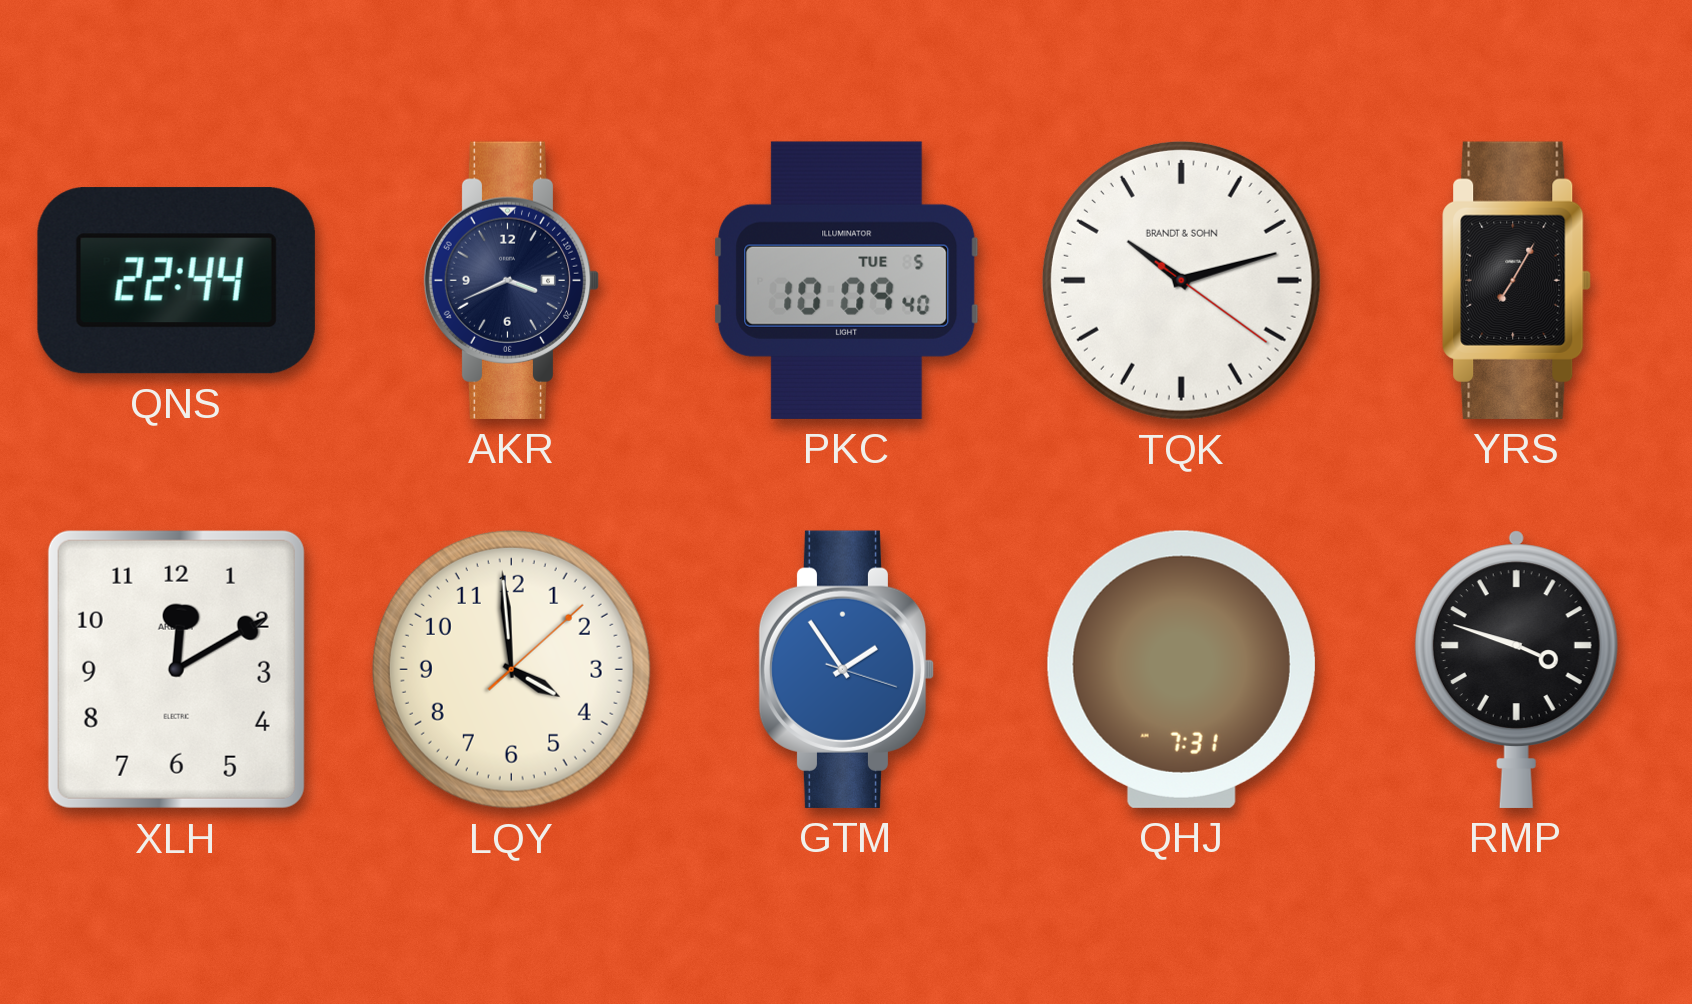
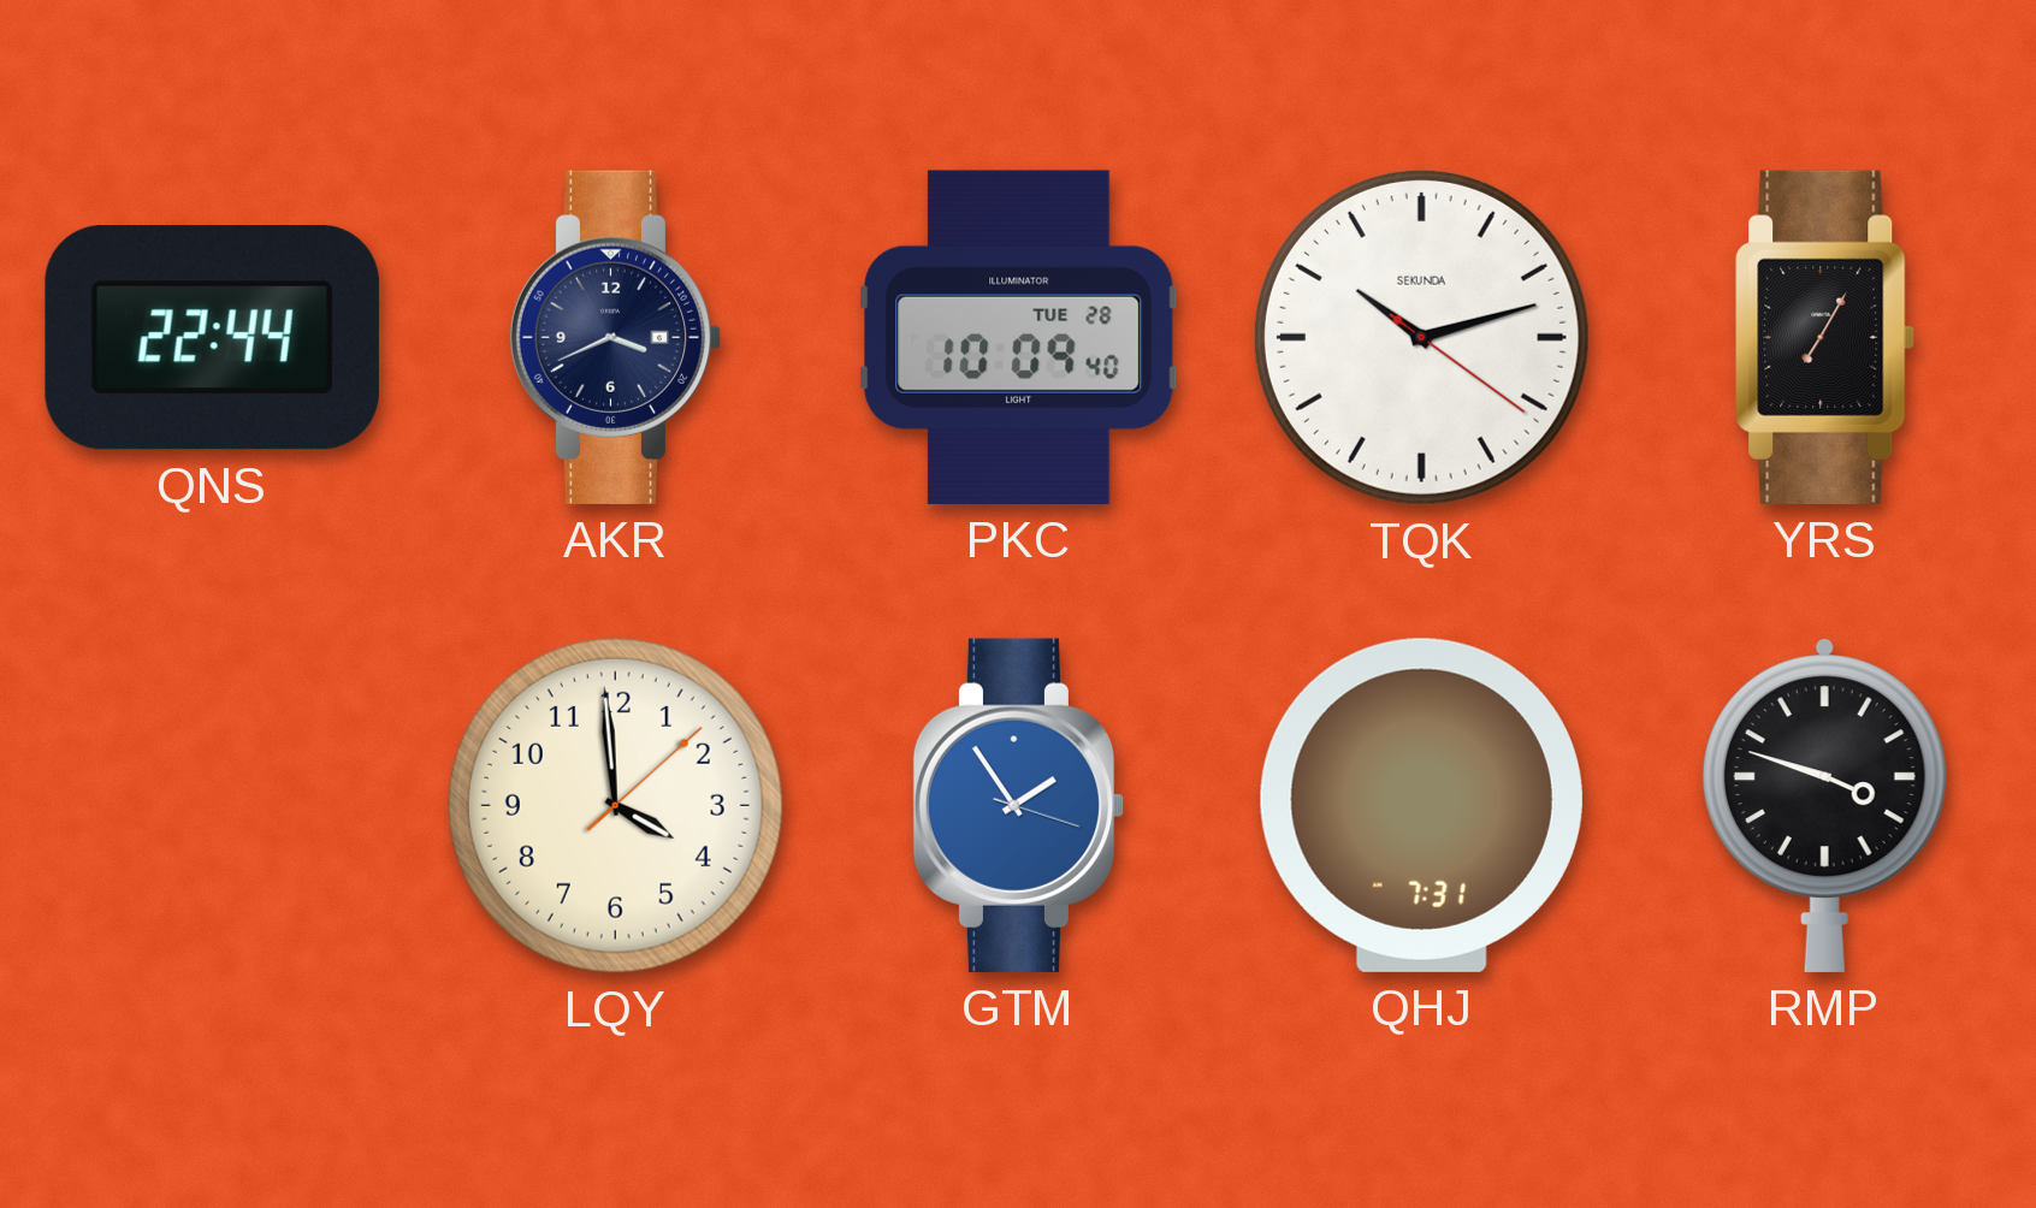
PKC date: TUE 5 -> TUE 28 (1019, 337)
TQK brand: BRANDT & SOHN -> SEKUNDA (1421, 337)
XLH: 12:10 -> none (176, 669)
